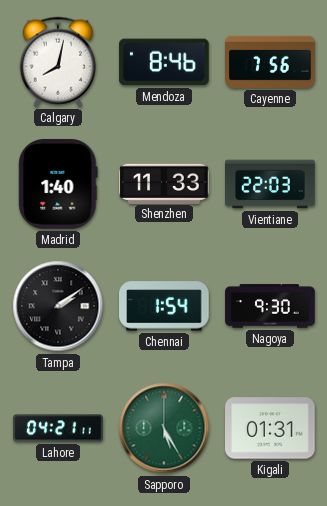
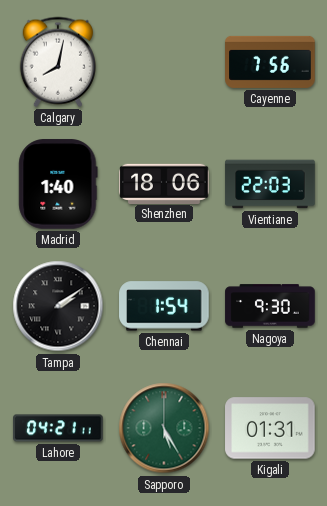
Mendoza: 8:46 -> none (164, 62)
Shenzhen: 11:33 -> 18:06 (164, 183)
